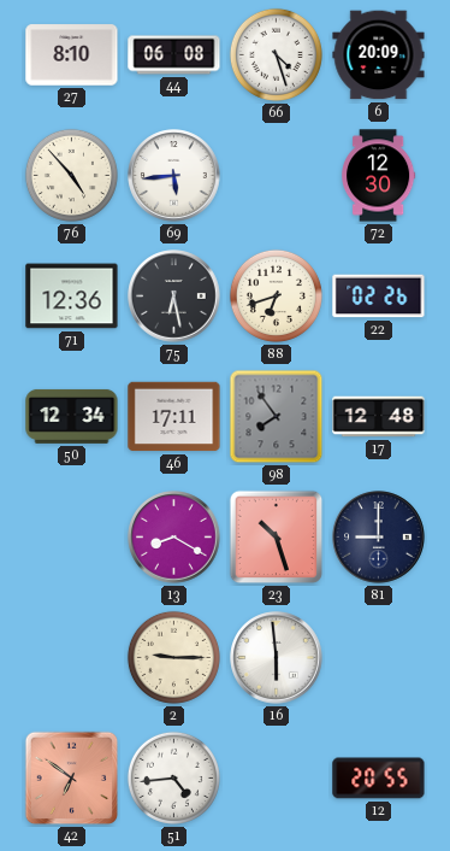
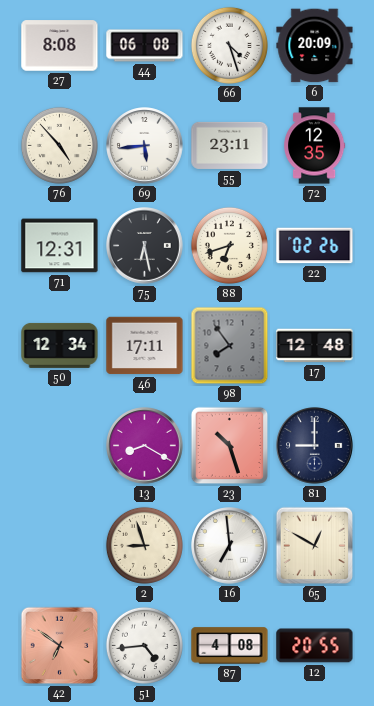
27: 8:10 -> 8:08 (60, 46)
55: none -> 23:11 (230, 145)
72: 12:30 -> 12:35 (315, 146)
71: 12:36 -> 12:31 (60, 246)
2: 9:15 -> 8:57 (144, 545)
16: 5:59 -> 6:59 (230, 546)
65: none -> 12:50 (315, 546)
87: none -> 4:08 (230, 646)
